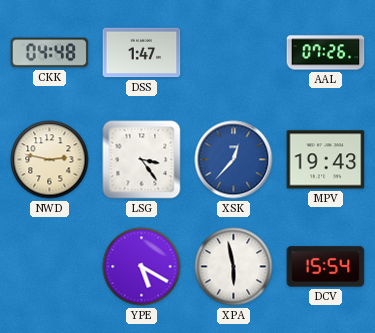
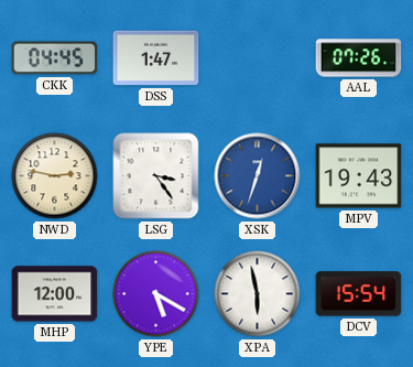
CKK: 04:48 -> 04:45 (55, 58)
XSK: 12:37 -> 12:33 (258, 176)
MHP: none -> 12:00 (55, 294)
